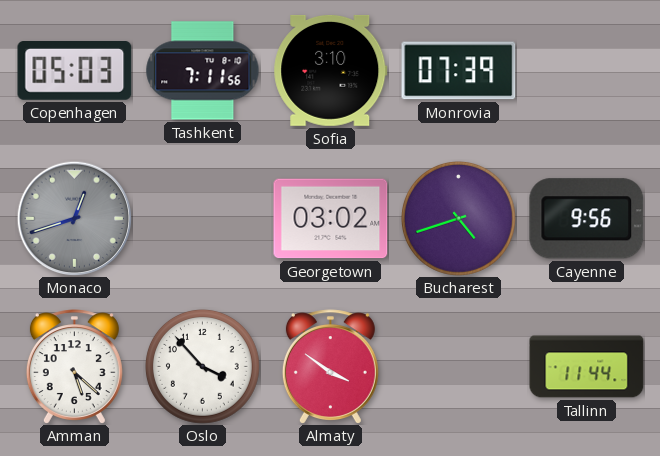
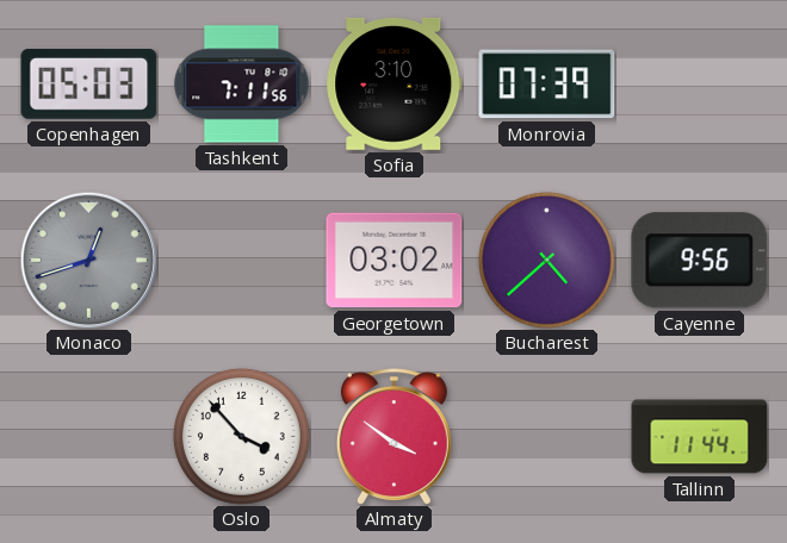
Bucharest: 4:42 -> 4:38 (546, 260)
Amman: 5:22 -> none (74, 367)
